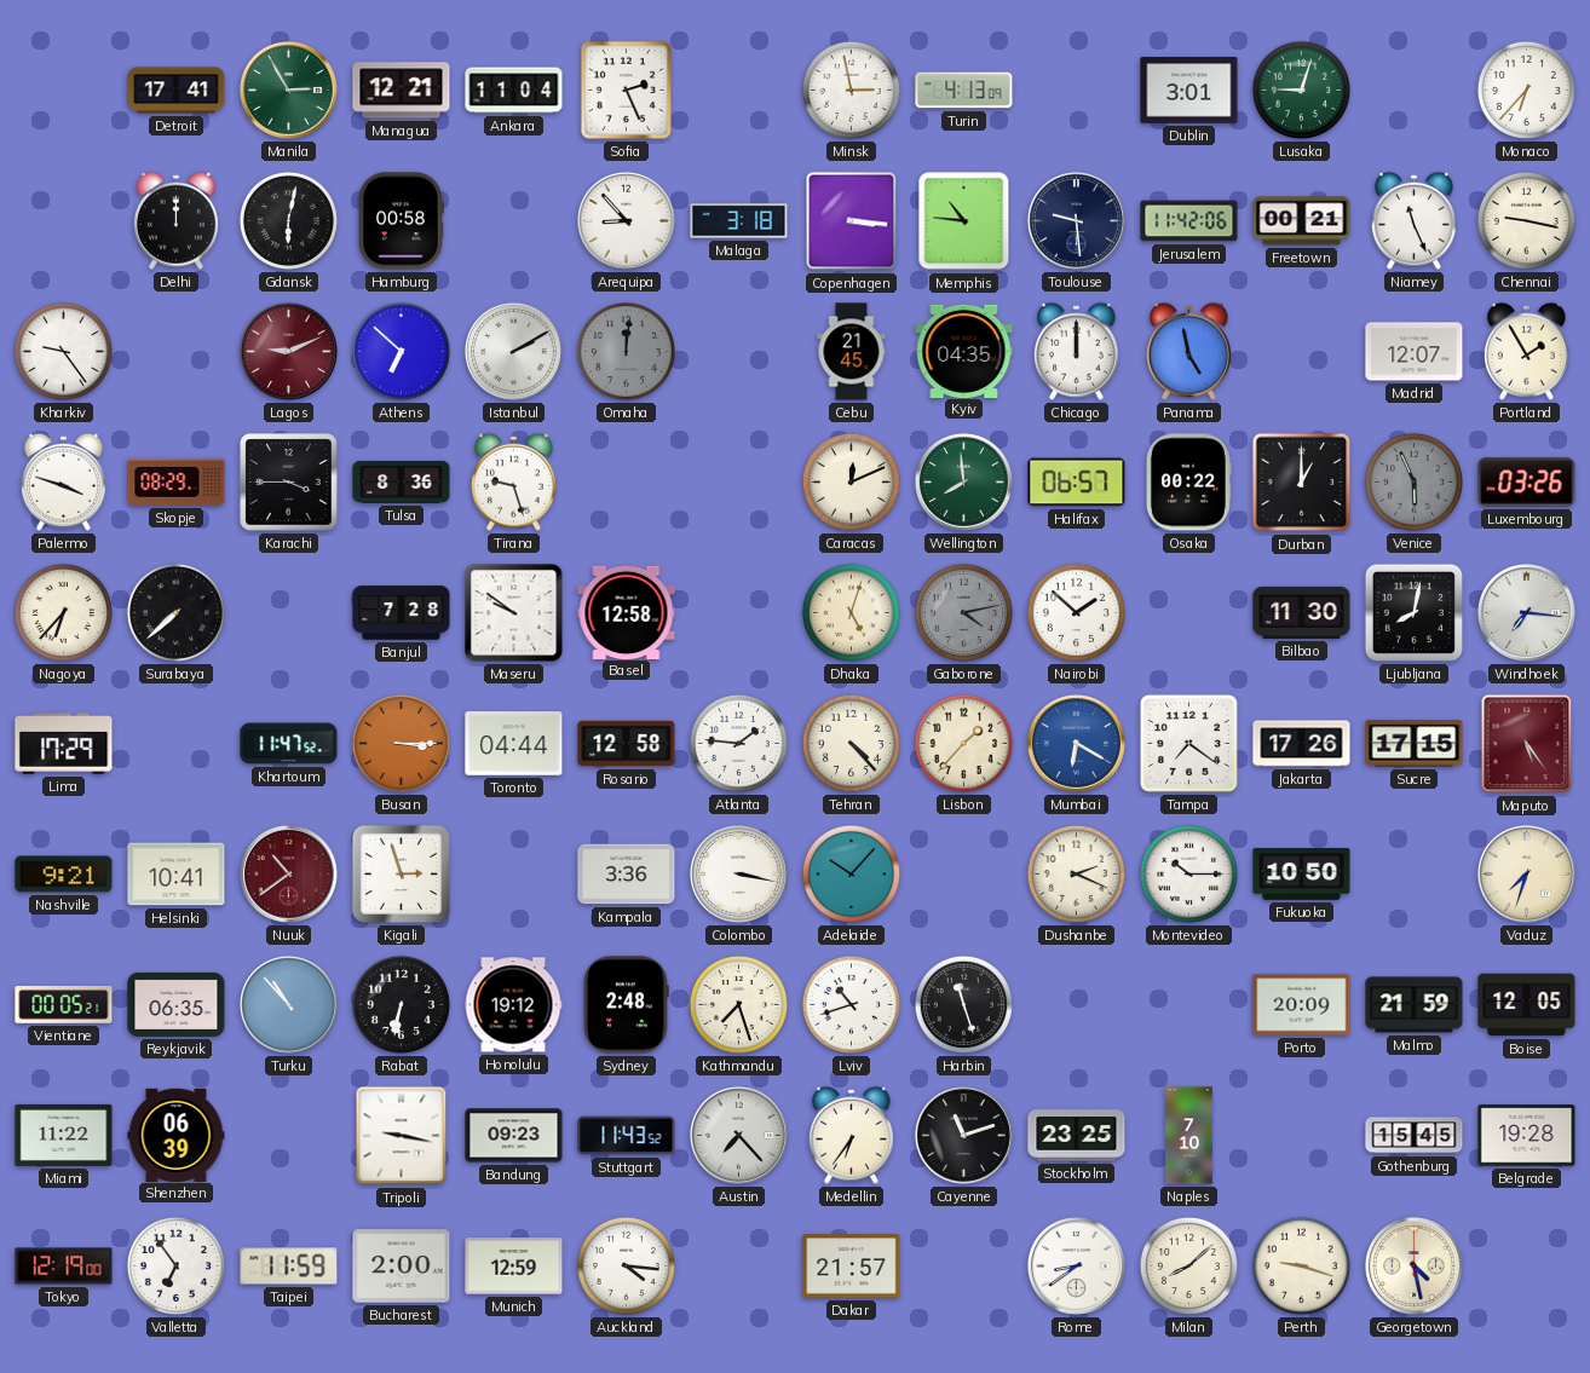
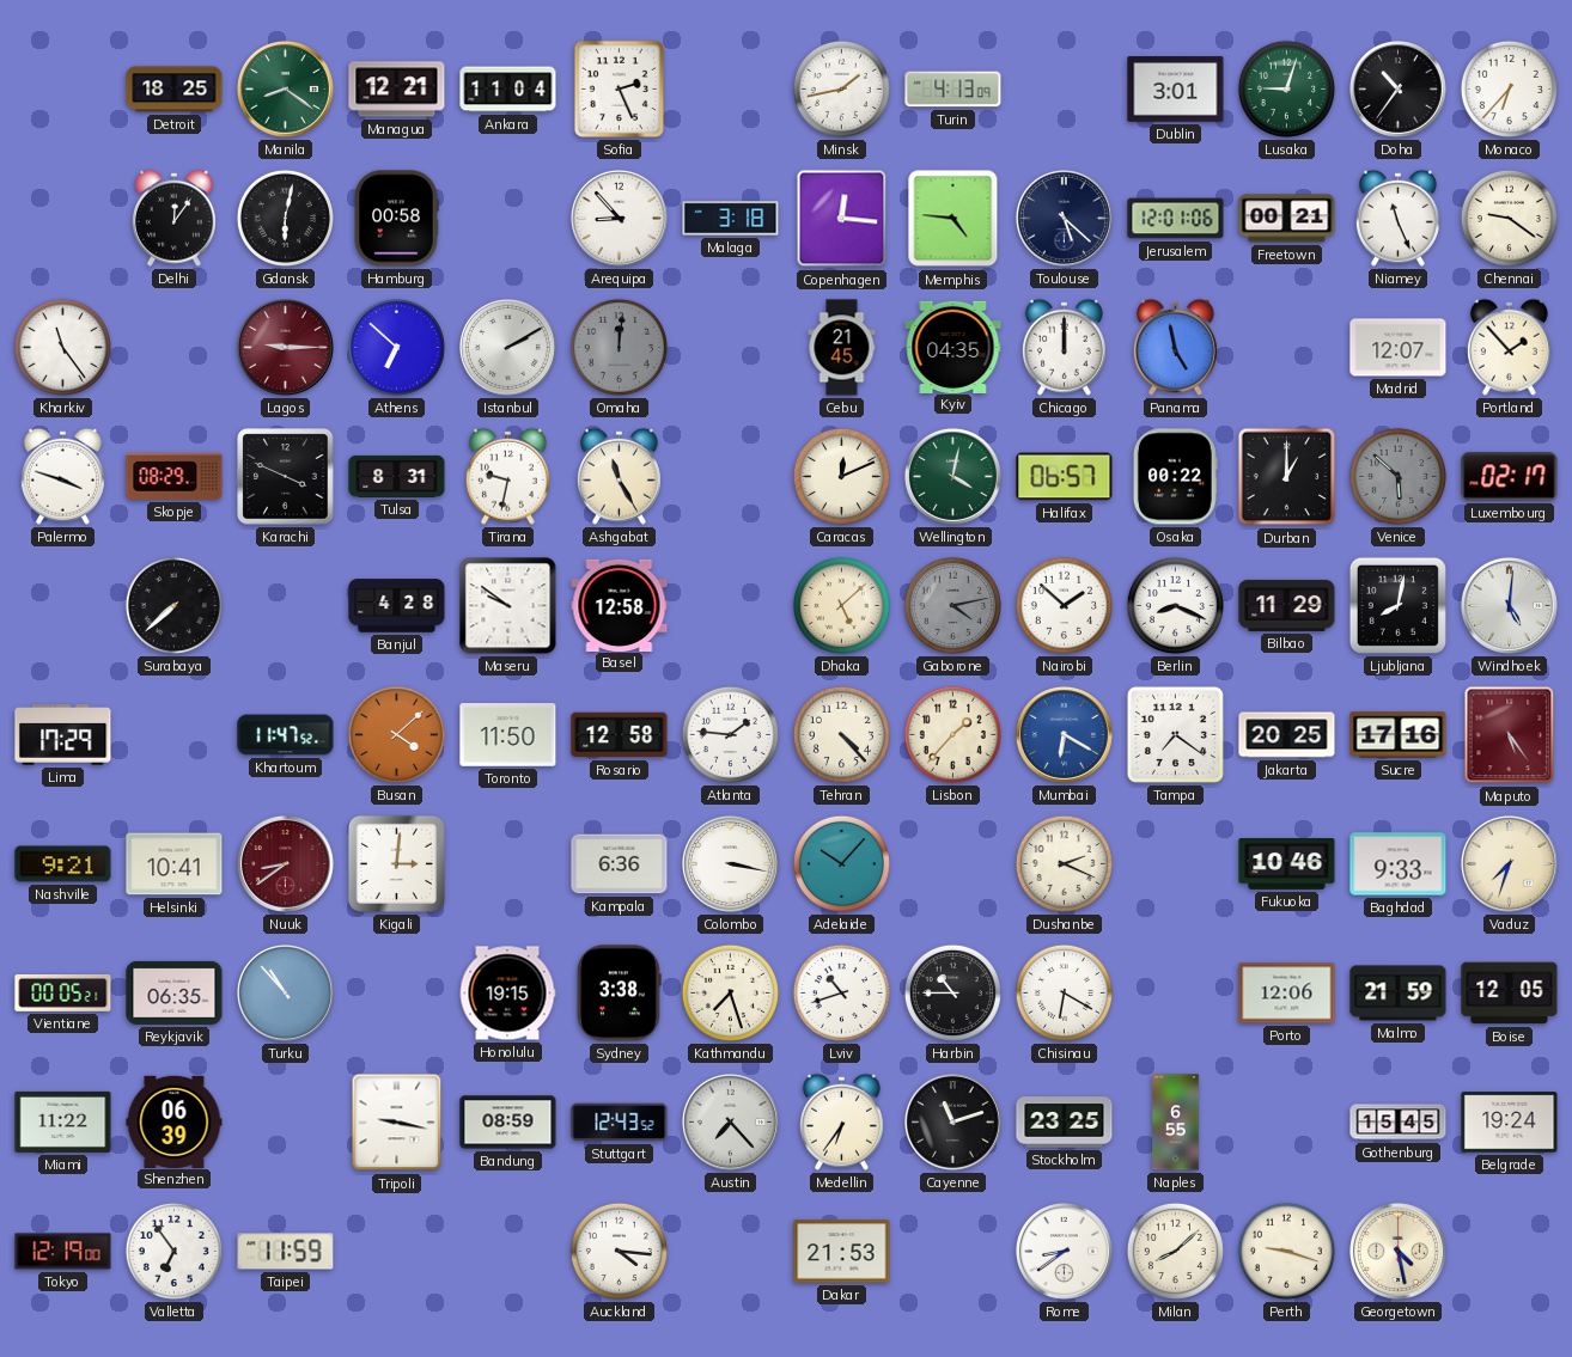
Detroit: 17:41 -> 18:25 (175, 90)
Manila: 2:55 -> 8:21 (285, 88)
Minsk: 2:58 -> 1:43 (841, 88)
Doha: none -> 10:36 (1397, 88)
Delhi: 12:00 -> 12:06 (173, 218)
Copenhagen: 3:16 -> 12:16 (842, 219)
Memphis: 10:46 -> 4:46 (953, 219)
Toulouse: 9:29 -> 5:22 (1064, 218)
Jerusalem: 11:42 -> 12:01 (1176, 219)
Chennai: 9:17 -> 9:21 (1509, 218)
Kharkiv: 9:24 -> 11:24 (62, 347)
Lagos: 9:11 -> 9:15 (285, 347)
Portland: 1:55 -> 1:53 (1509, 347)
Karachi: 3:45 -> 3:49 (286, 477)
Tulsa: 8:36 -> 8:31 (397, 476)
Tirana: 9:27 -> 9:32 (507, 476)
Ashgabat: none -> 11:25 (619, 476)
Wellington: 7:59 -> 4:02 (952, 476)
Venice: 5:56 -> 5:52 (1397, 476)
Luxembourg: 03:26 -> 02:17 (1510, 477)
Nagoya: 6:37 -> none (63, 612)
Banjul: 7:28 -> 4:28 (397, 606)
Dhaka: 5:03 -> 5:08 (841, 605)
Berlin: none -> 8:19 (1175, 605)
Bilbao: 11:30 -> 11:29 (1287, 605)
Windhoek: 7:16 -> 5:01 (1509, 605)
Busan: 3:15 -> 4:08 (396, 734)
Toronto: 04:44 -> 11:50 (508, 735)
Jakarta: 17:26 -> 20:25 (1287, 735)
Sucre: 17:15 -> 17:16 (1399, 735)
Nuuk: 10:39 -> 8:39 (285, 863)
Kigali: 2:57 -> 3:01 (396, 863)
Kampala: 3:36 -> 6:36 (620, 864)
Montevideo: 10:15 -> none (1188, 873)
Fukuoka: 10:50 -> 10:46 (1287, 864)
Baghdad: none -> 9:33 (1399, 864)
Rabat: 6:32 -> none (401, 1004)
Honolulu: 19:12 -> 19:15 (507, 994)
Sydney: 2:48 -> 3:38 (620, 994)
Harbin: 11:27 -> 10:45 (952, 992)
Chisinau: none -> 6:20 (1064, 992)
Porto: 20:09 -> 12:06 (1287, 994)
Bandung: 09:23 -> 08:59 (508, 1123)
Stuttgart: 11:43 -> 12:43 (620, 1123)
Naples: 7:10 -> 6:55 (1176, 1123)
Belgrade: 19:28 -> 19:24 (1510, 1123)
Bucharest: 2:00 -> none (402, 1267)
Munich: 12:59 -> none (514, 1267)
Dakar: 21:57 -> 21:53 (842, 1252)
